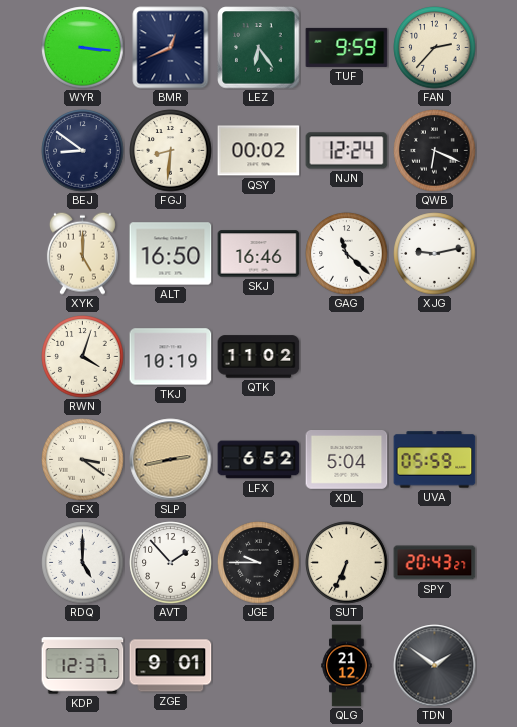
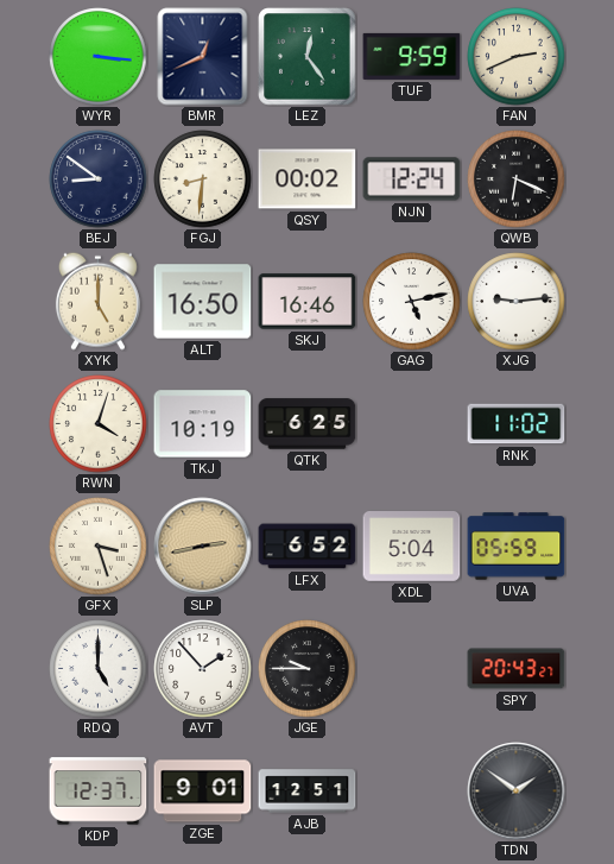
LEZ: 6:24 -> 12:24 (308, 57)
FAN: 2:37 -> 2:41 (517, 57)
GAG: 11:22 -> 5:13 (412, 302)
XJG: 9:13 -> 9:14 (517, 302)
QTK: 11:02 -> 6:25 (308, 424)
RNK: none -> 11:02 (517, 424)
GFX: 3:21 -> 3:27 (99, 547)
SUT: 6:34 -> none (347, 563)
AJB: none -> 12:51 (308, 792)
QLG: 21:12 -> none (347, 666)
